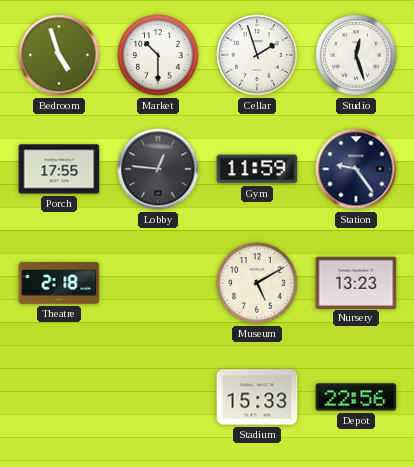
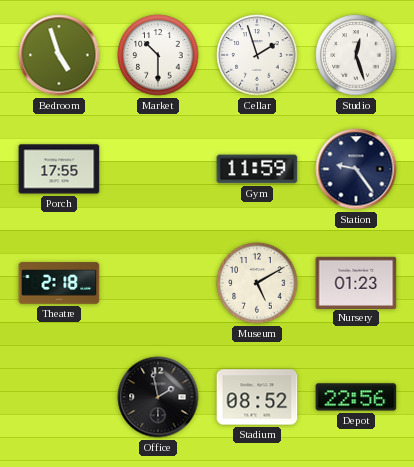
Lobby: 12:46 -> none (158, 169)
Nursery: 13:23 -> 01:23 (356, 282)
Office: none -> 1:58 (158, 397)
Stadium: 15:33 -> 08:52 (257, 397)
